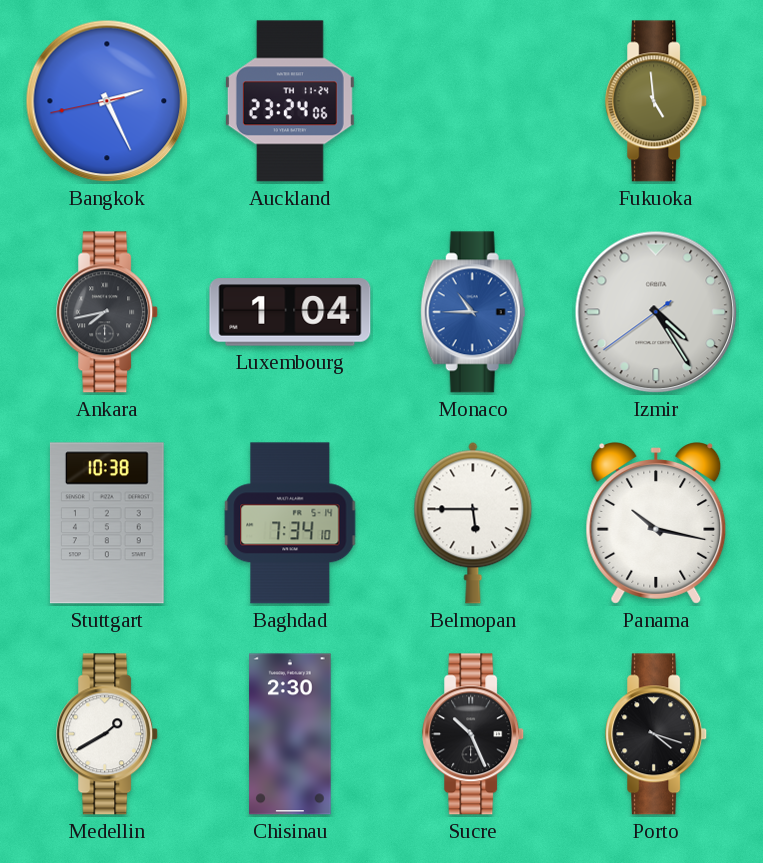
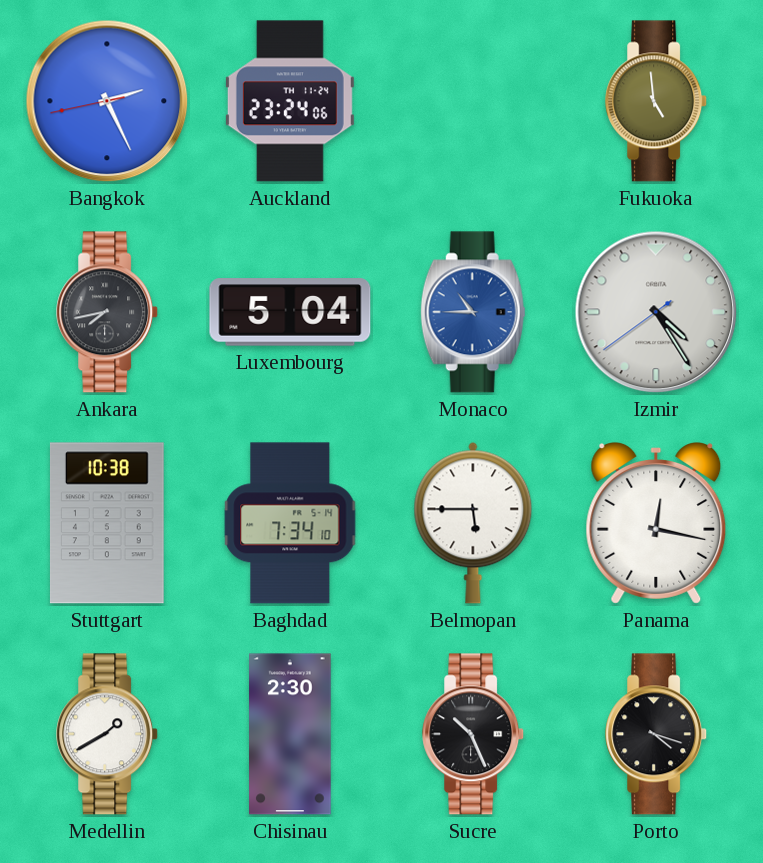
Luxembourg: 1:04 -> 5:04 (290, 312)
Panama: 10:17 -> 12:17 (656, 524)
